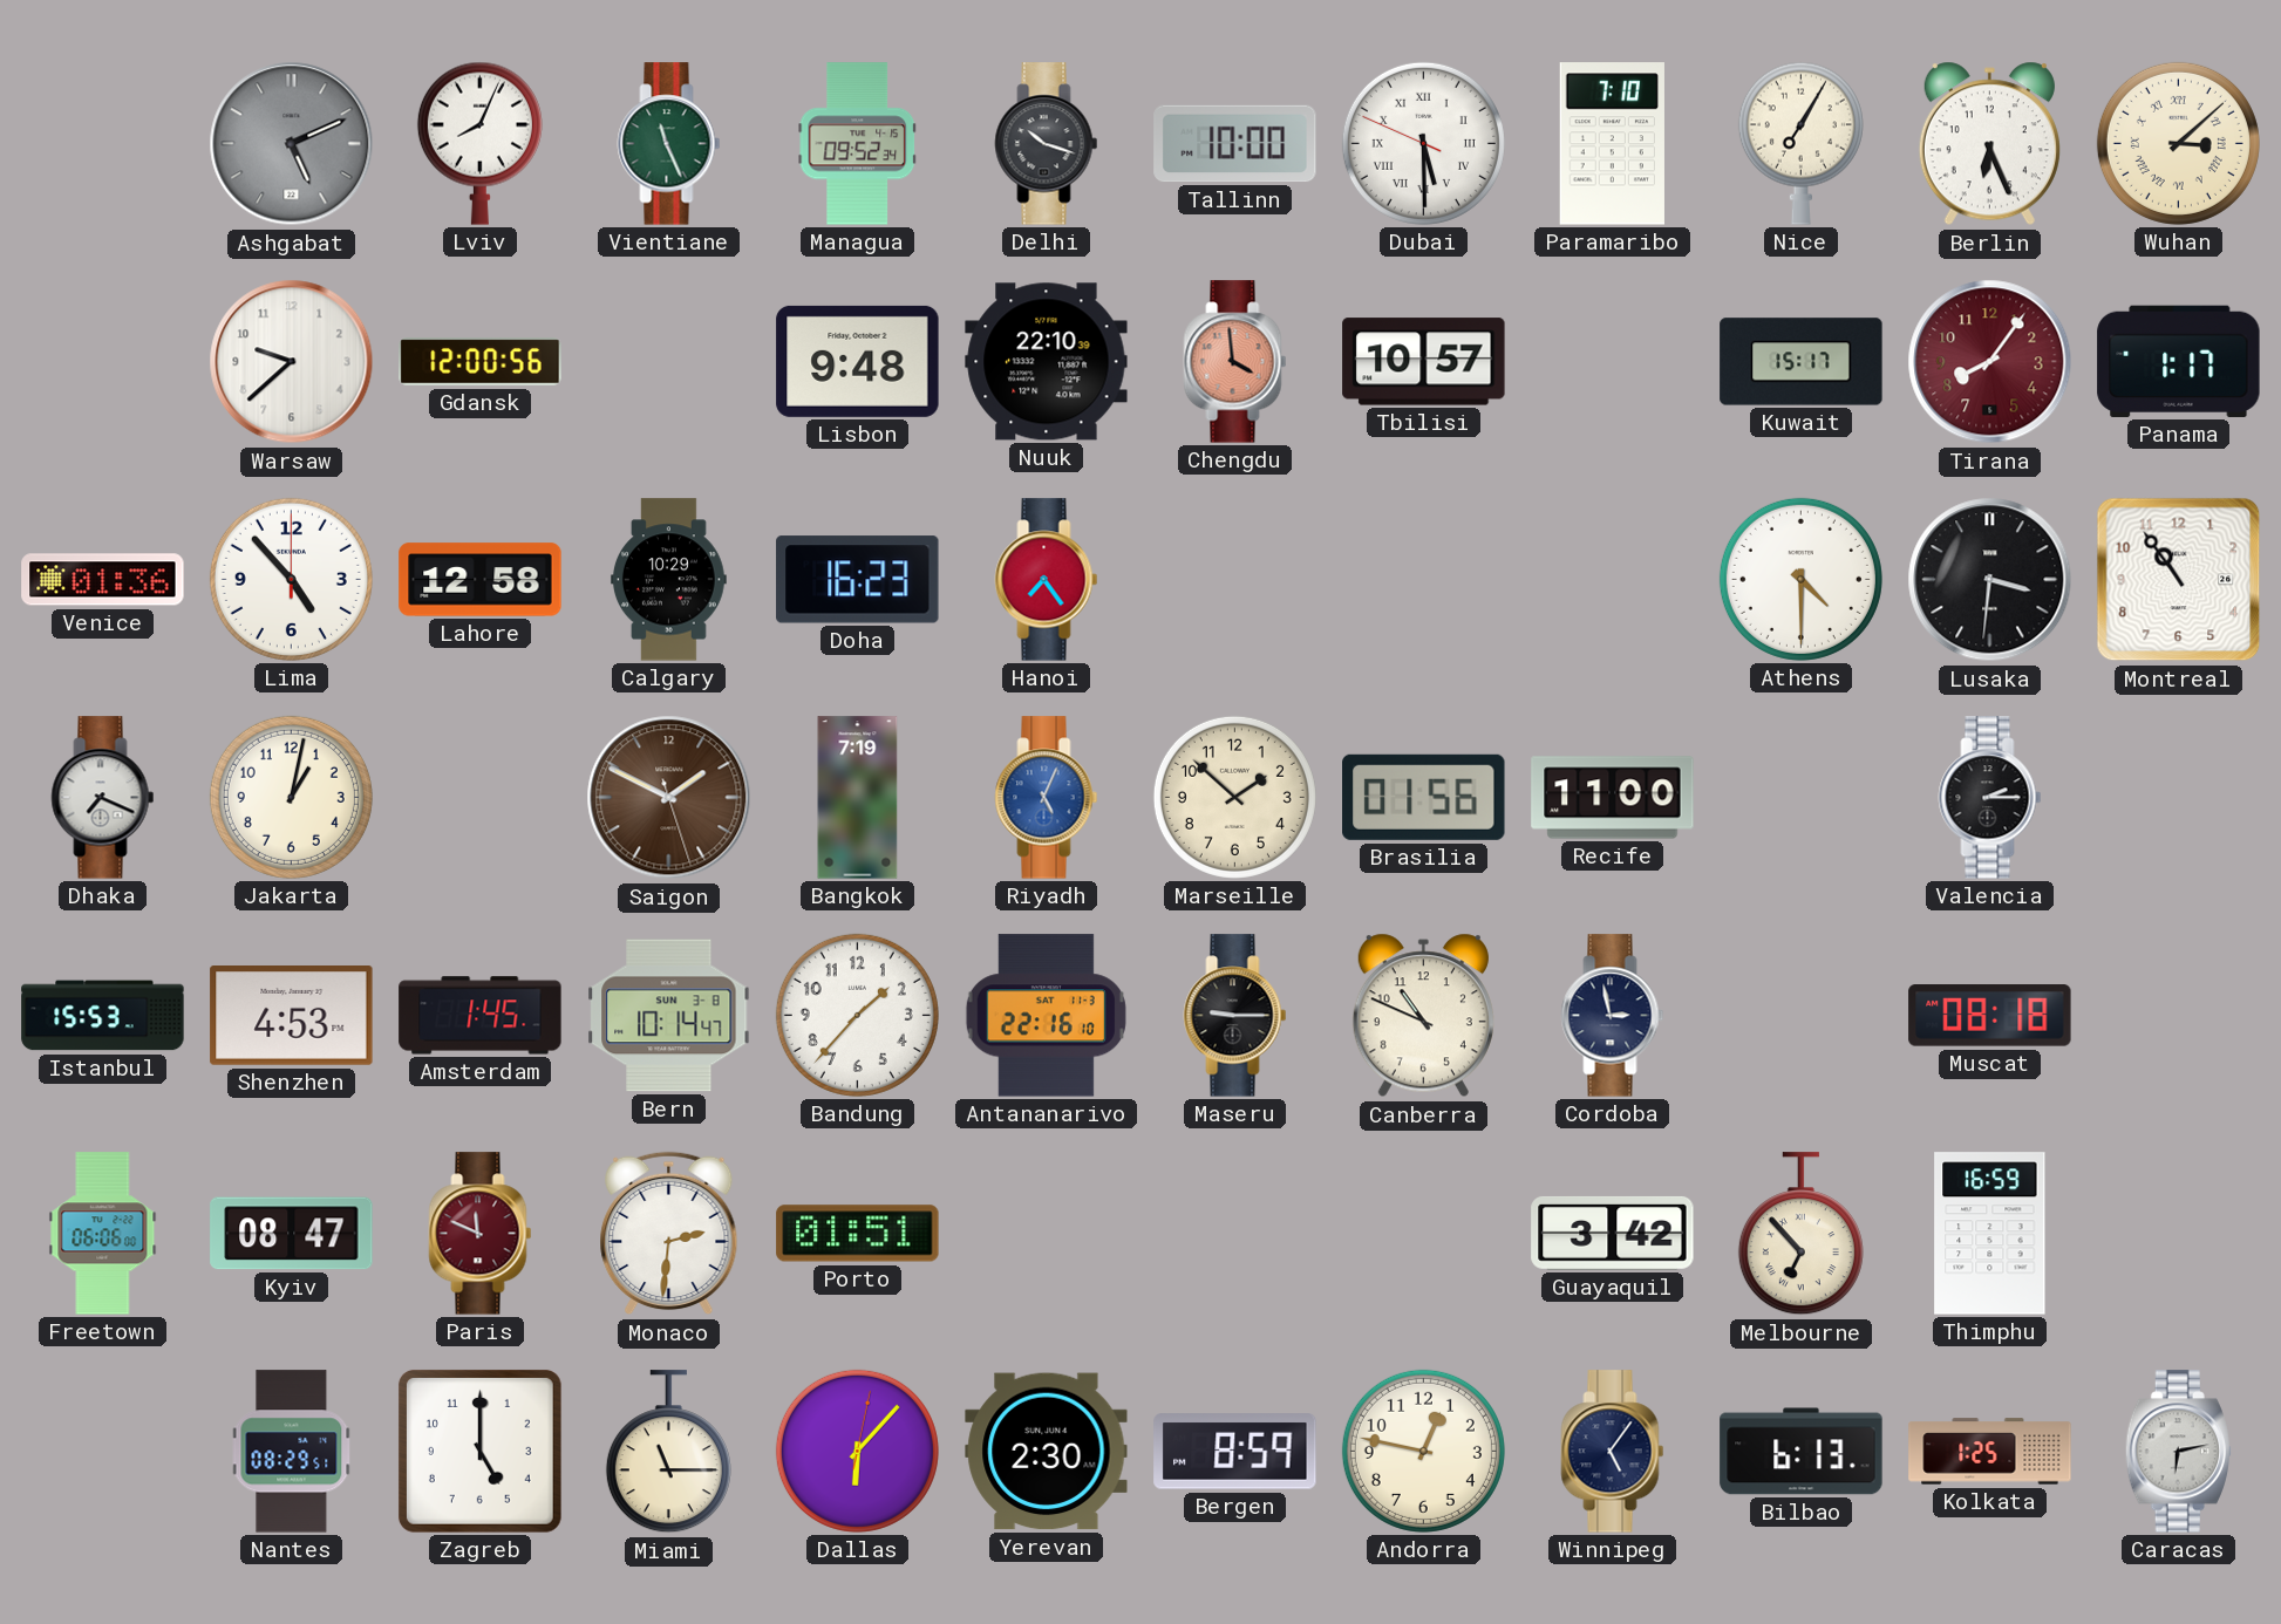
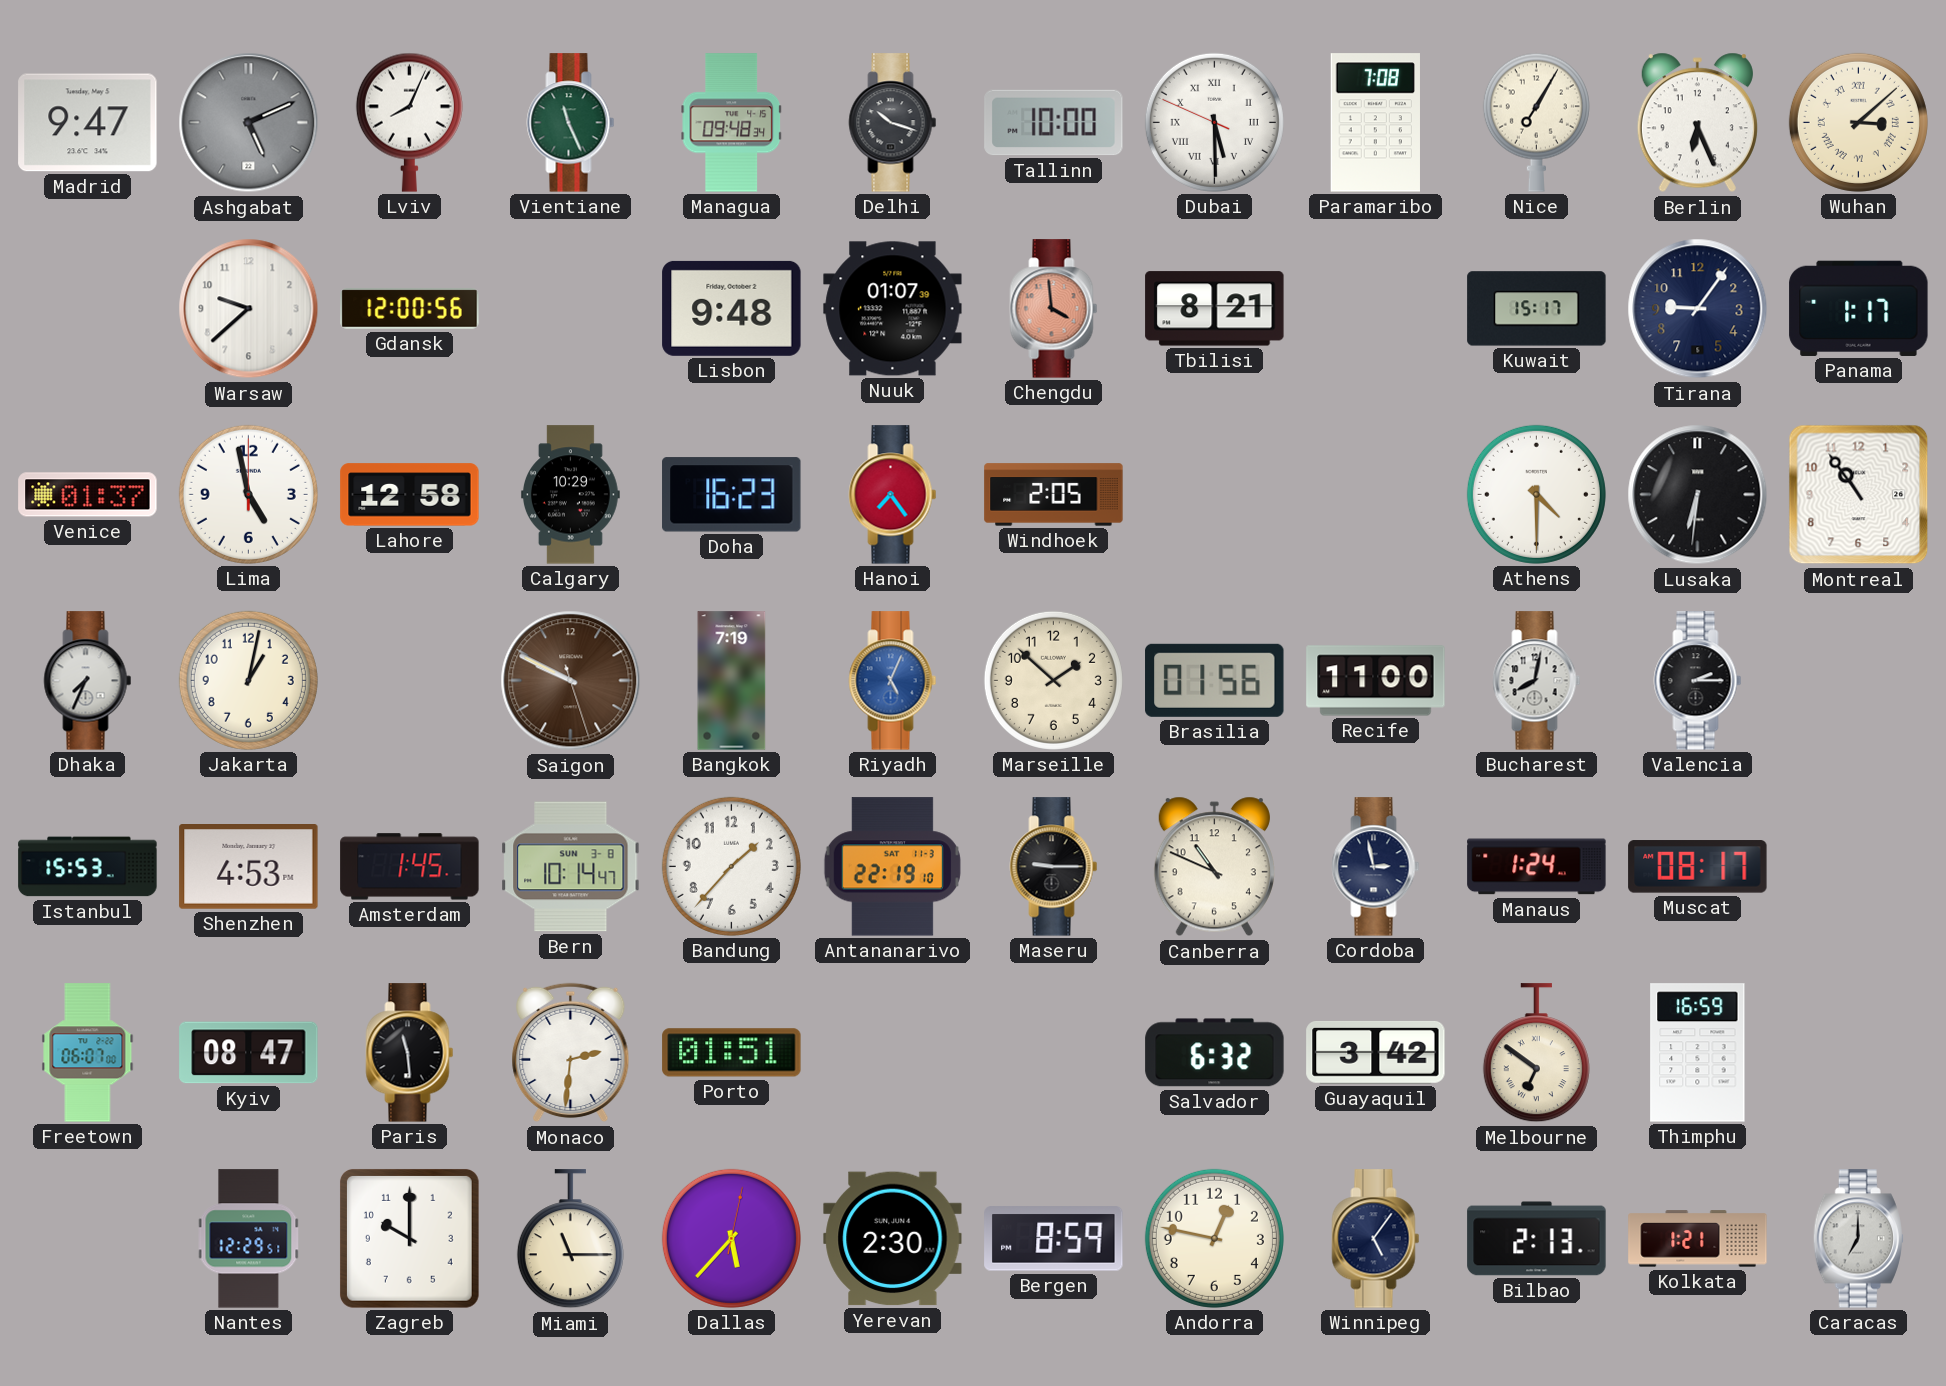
Madrid: none -> 9:47 (88, 123)
Managua: 09:52 -> 09:48 (732, 123)
Paramaribo: 7:10 -> 7:08 (1375, 123)
Nuuk: 22:10 -> 01:07 (893, 309)
Tbilisi: 10:57 -> 8:21 (1215, 309)
Tirana: 8:06 -> 9:06 (1698, 309)
Tirana dial: burgundy -> navy (1698, 309)
Venice: 01:36 -> 01:37 (88, 495)
Lima: 4:53 -> 4:58 (248, 494)
Windhoek: none -> 2:05 (1054, 495)
Lusaka: 3:31 -> 6:31 (1698, 495)
Dhaka: 7:19 -> 7:34 (88, 681)
Saigon: 1:49 -> 9:49 (571, 681)
Bucharest: none -> 8:02 (1537, 681)
Antananarivo: 22:16 -> 22:19 (892, 867)
Manaus: none -> 1:24 (1537, 867)
Muscat: 08:18 -> 08:17 (1698, 867)
Freetown: 06:06 -> 06:07 (88, 1053)
Paris: 11:49 -> 11:29 (410, 1053)
Paris dial: burgundy -> black (410, 1053)
Salvador: none -> 6:32 (1215, 1053)
Melbourne: 6:53 -> 6:51 (1536, 1053)
Nantes: 08:29 -> 12:29 (249, 1239)
Zagreb: 5:00 -> 10:00 (409, 1238)
Dallas: 6:07 -> 5:37 (731, 1238)
Bilbao: 6:13 -> 2:13 (1537, 1239)
Kolkata: 1:25 -> 1:21 (1698, 1239)
Caracas: 6:13 -> 7:00 (1858, 1239)
